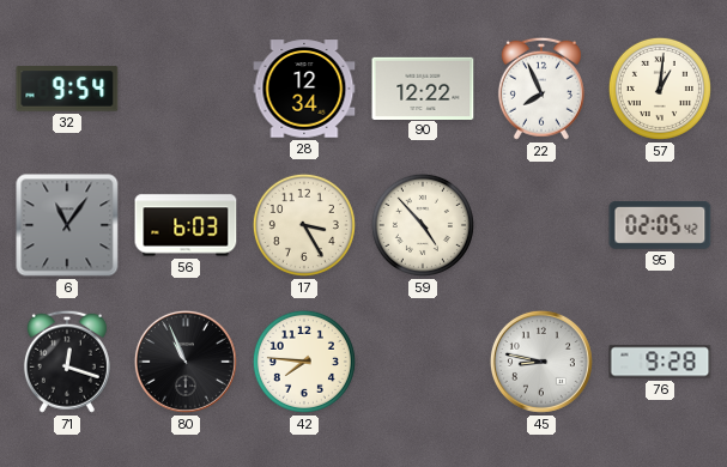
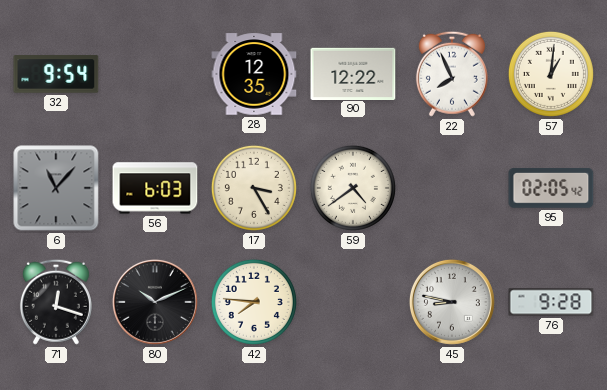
28: 12:34 -> 12:35 (254, 74)
6: 11:06 -> 11:07 (56, 188)
59: 4:53 -> 4:39 (353, 188)
80: 10:56 -> 10:11 (155, 302)
